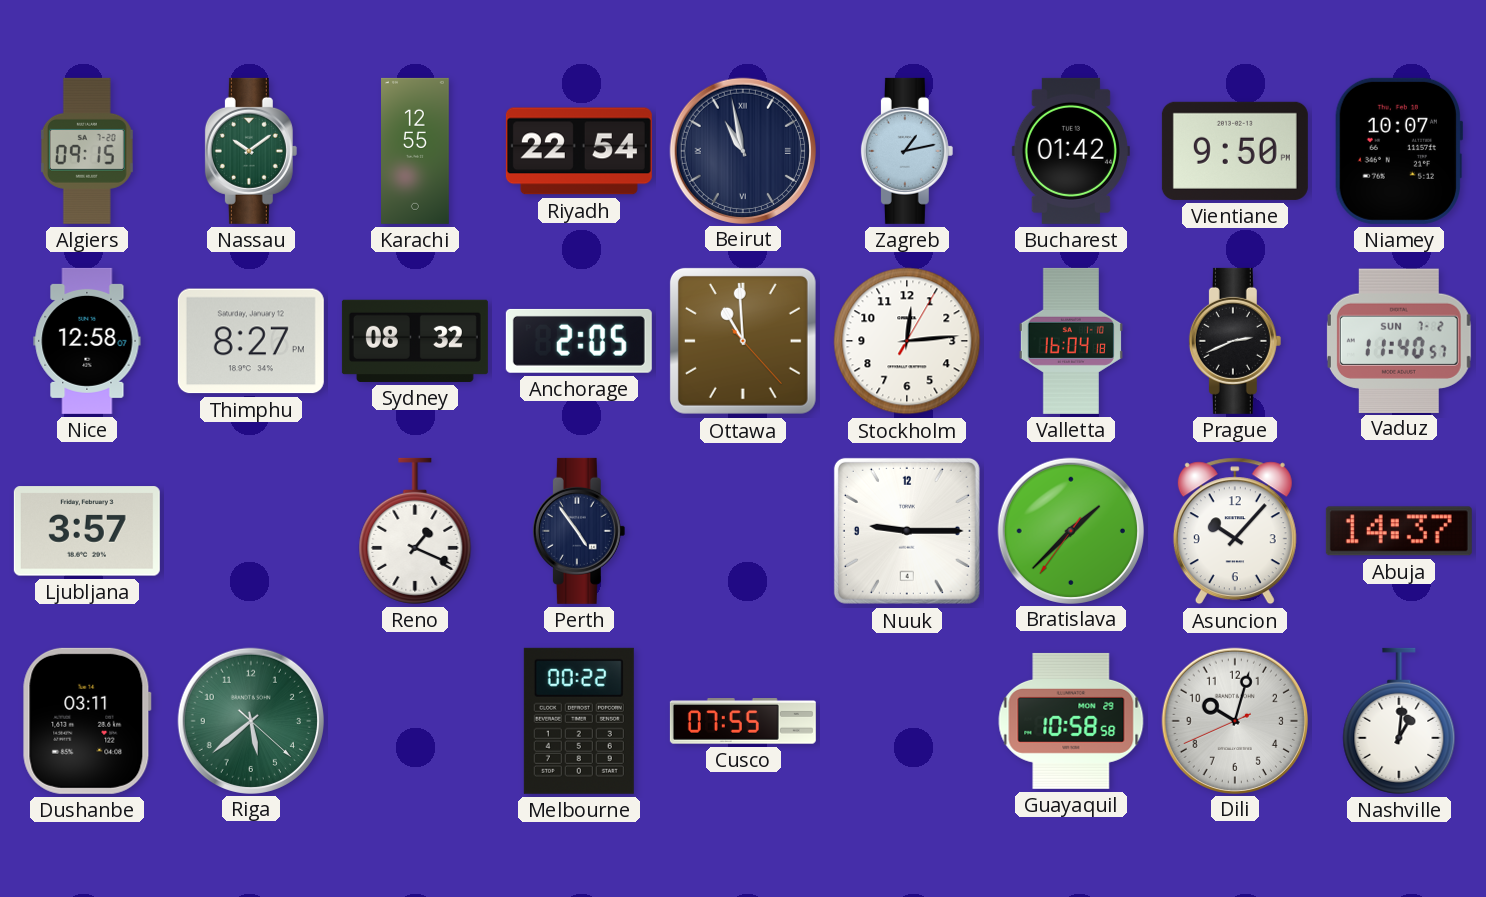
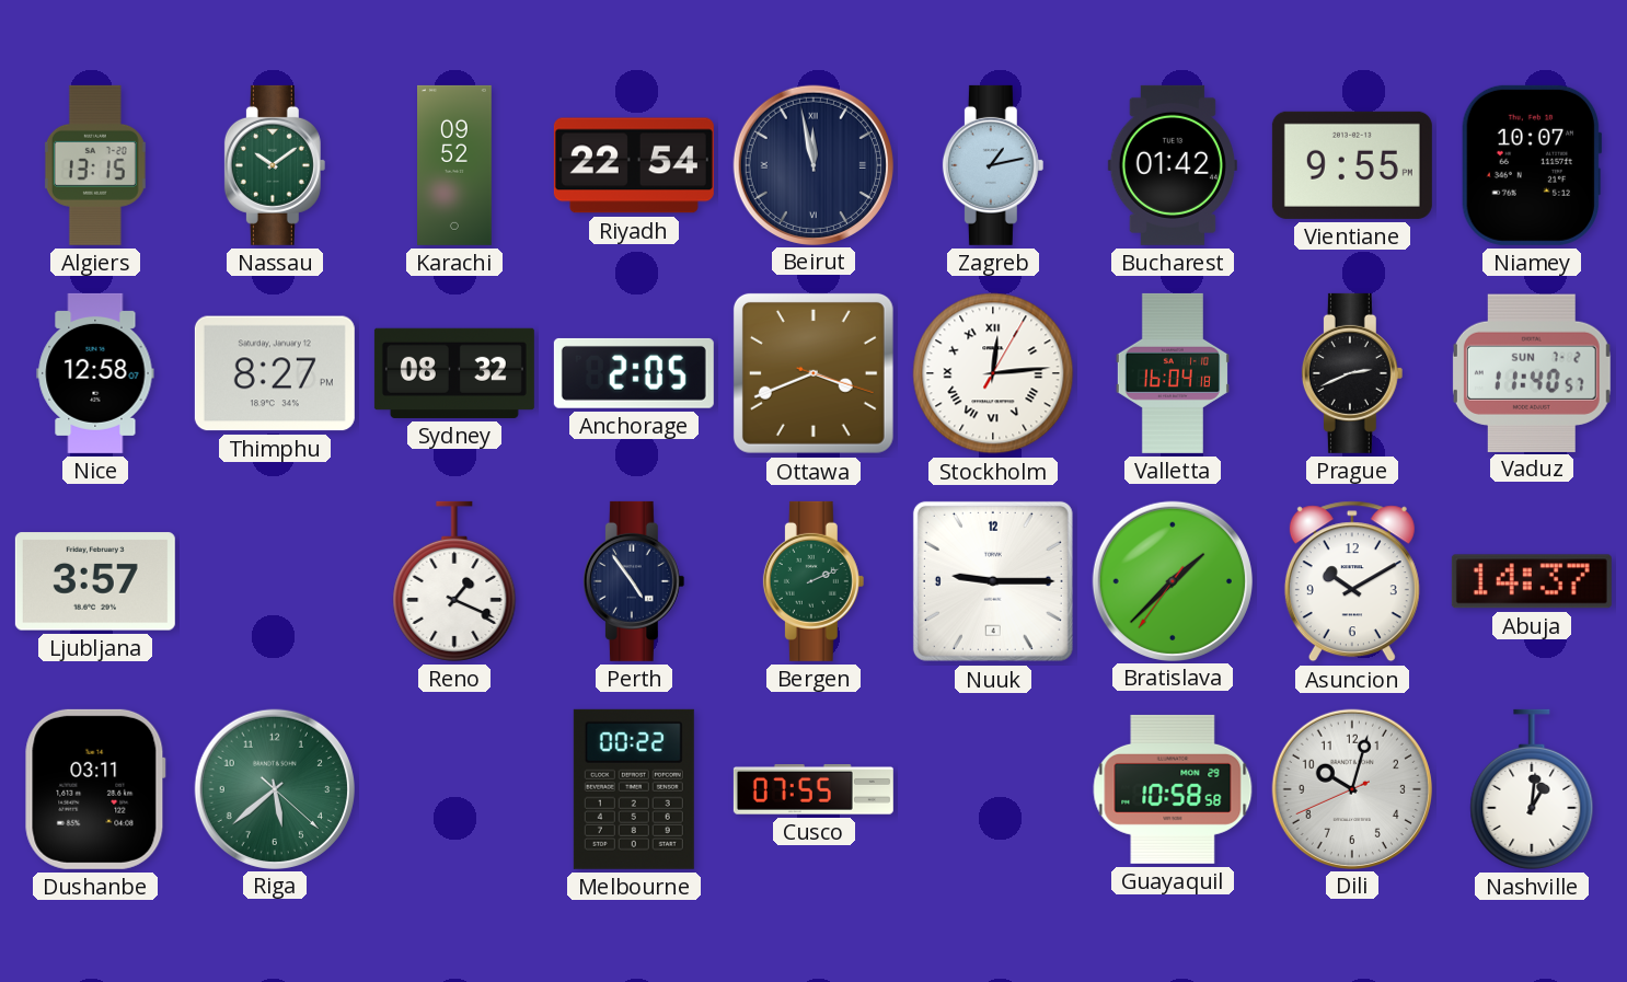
Algiers: 09:15 -> 13:15 (95, 165)
Karachi: 12:55 -> 09:52 (455, 165)
Beirut: 10:58 -> 11:58 (812, 164)
Vientiane: 9:50 -> 9:55 (1352, 165)
Ottawa: 10:59 -> 3:41 (813, 373)
Stockholm numerals: Arabic -> Roman (993, 373)
Bergen: none -> 2:11 (813, 581)
Asuncion: 10:07 -> 10:10 (1352, 581)
